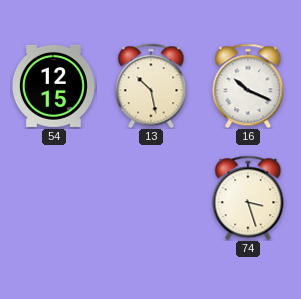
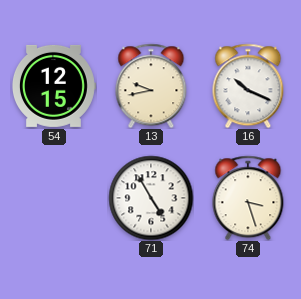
13: 10:28 -> 9:43 (151, 86)
71: none -> 4:55 (151, 198)
